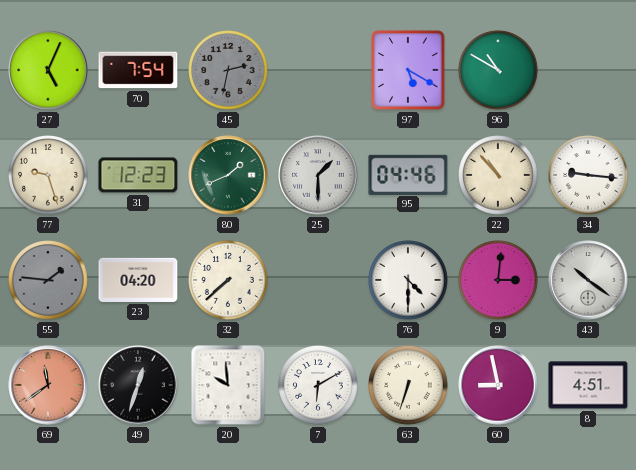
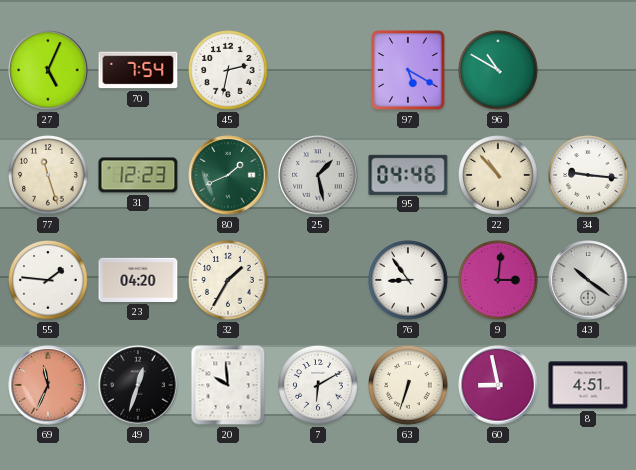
45 dial: grey -> white (228, 70)
77: 9:27 -> 11:27 (48, 175)
25: 1:30 -> 1:28 (318, 175)
55 dial: grey -> white (48, 280)
32: 7:38 -> 1:35 (228, 280)
76: 4:30 -> 8:54 (408, 280)
69: 11:39 -> 11:34 (48, 385)
